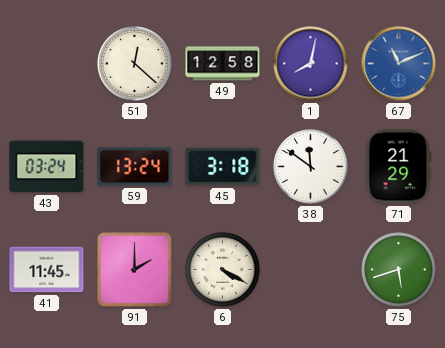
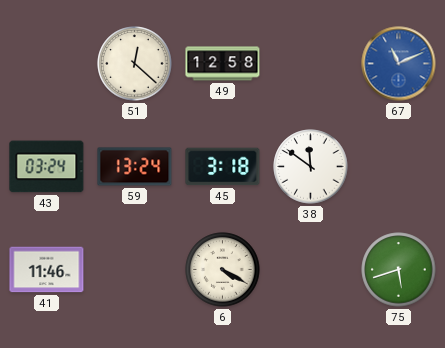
1: 8:02 -> none (311, 64)
71: 21:29 -> none (399, 167)
41: 11:45 -> 11:46 (47, 270)
91: 2:00 -> none (135, 270)
